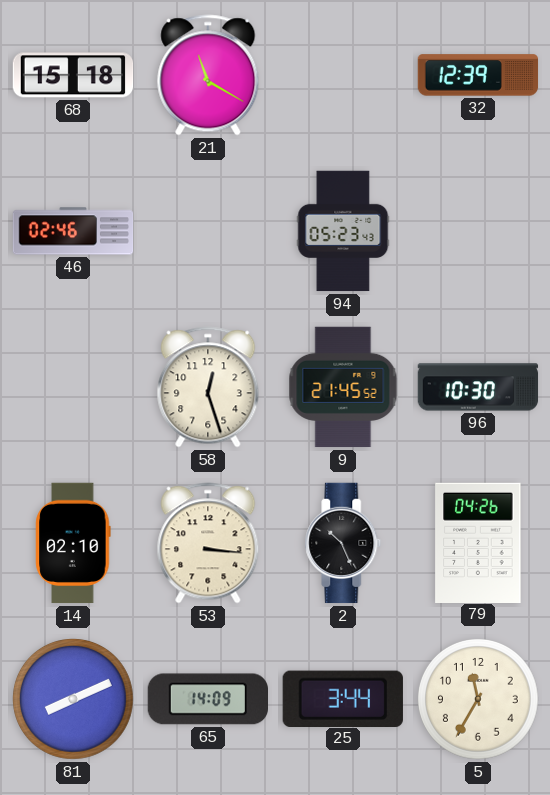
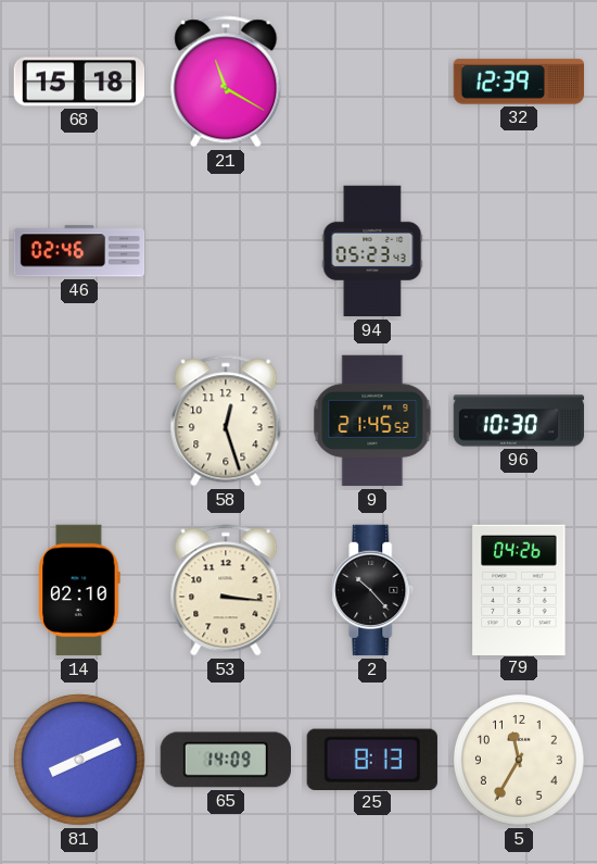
2: 10:26 -> 10:23 (372, 590)
25: 3:44 -> 8:13 (372, 759)
